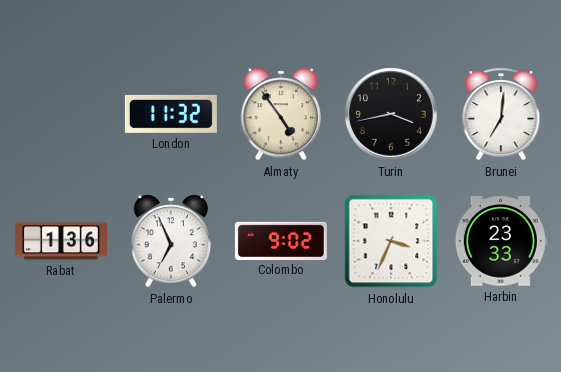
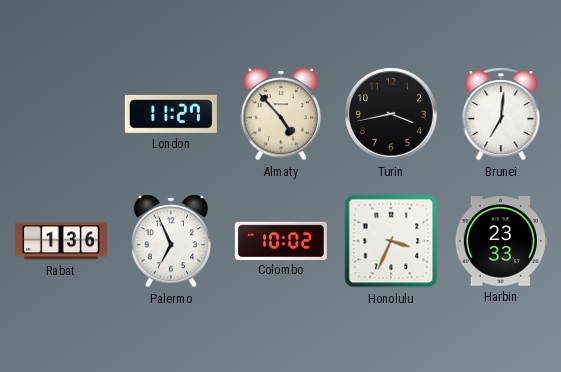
London: 11:32 -> 11:27 (171, 114)
Almaty: 4:54 -> 4:53 (281, 114)
Colombo: 9:02 -> 10:02 (281, 240)
